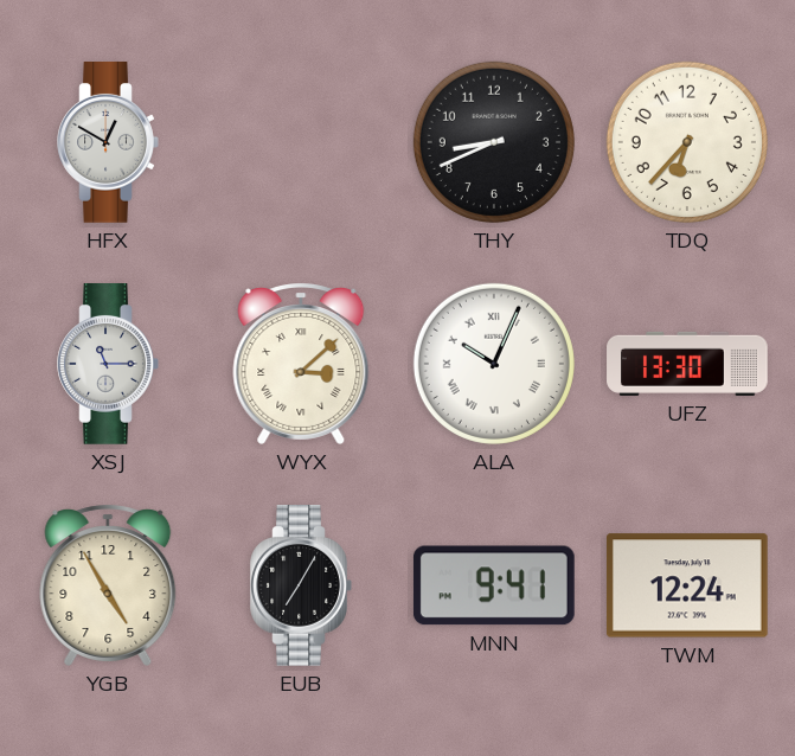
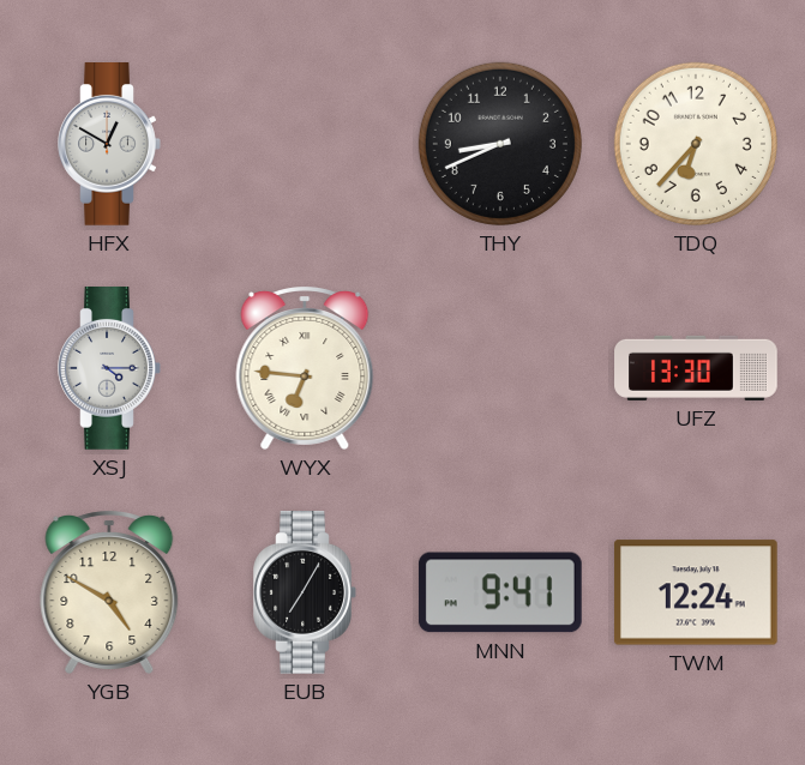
XSJ: 11:15 -> 4:15 (109, 369)
WYX: 3:08 -> 6:46 (305, 368)
ALA: 10:04 -> none (494, 364)
YGB: 4:55 -> 4:50 (109, 592)
